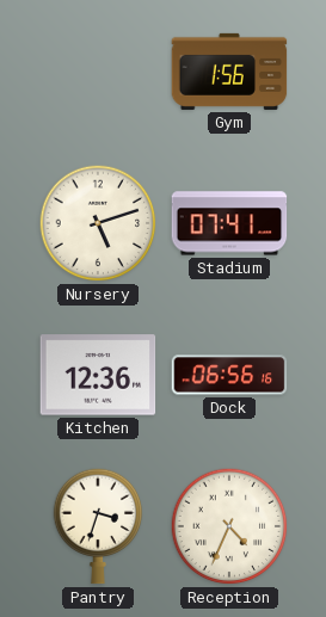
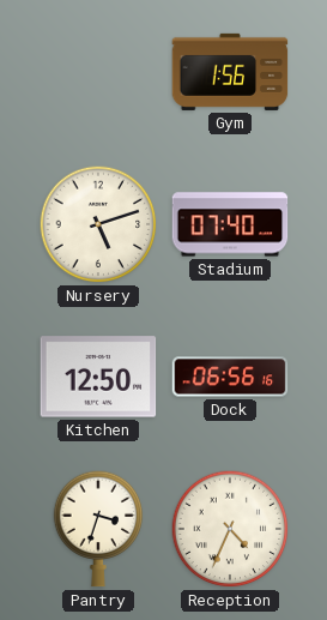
Stadium: 07:41 -> 07:40 (230, 224)
Kitchen: 12:36 -> 12:50 (98, 377)
